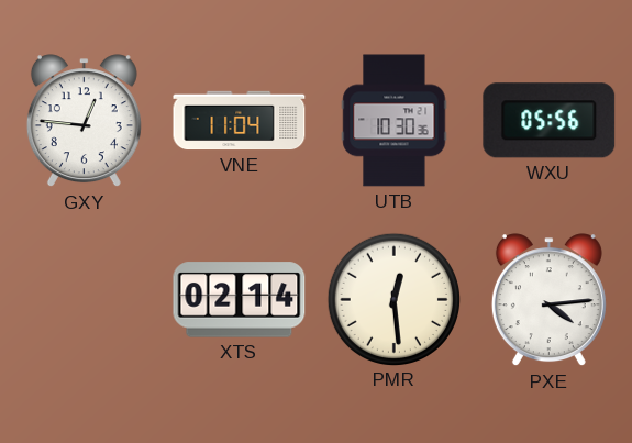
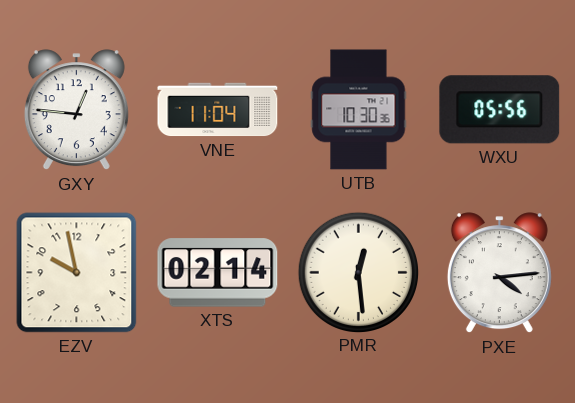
EZV: none -> 9:58 (77, 273)
